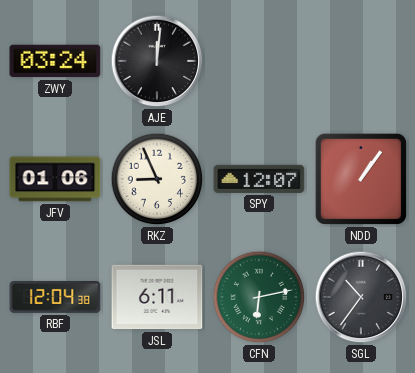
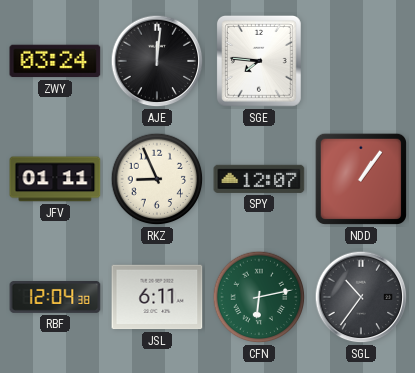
SGE: none -> 7:46 (259, 62)
JFV: 01:06 -> 01:11 (55, 179)
